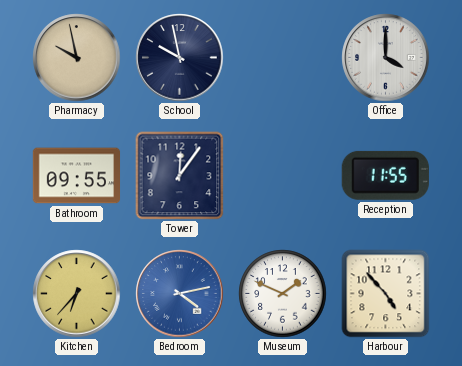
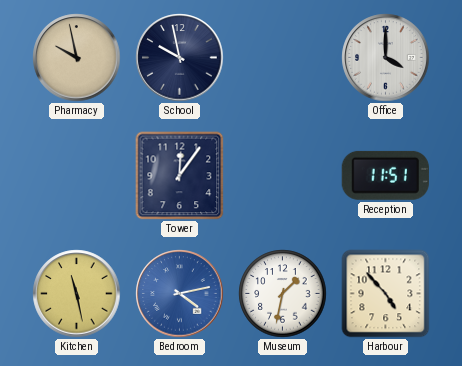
Bathroom: 09:55 -> none (77, 176)
Reception: 11:55 -> 11:51 (385, 175)
Kitchen: 6:37 -> 11:28 (77, 294)
Museum: 1:49 -> 1:32 (283, 294)
